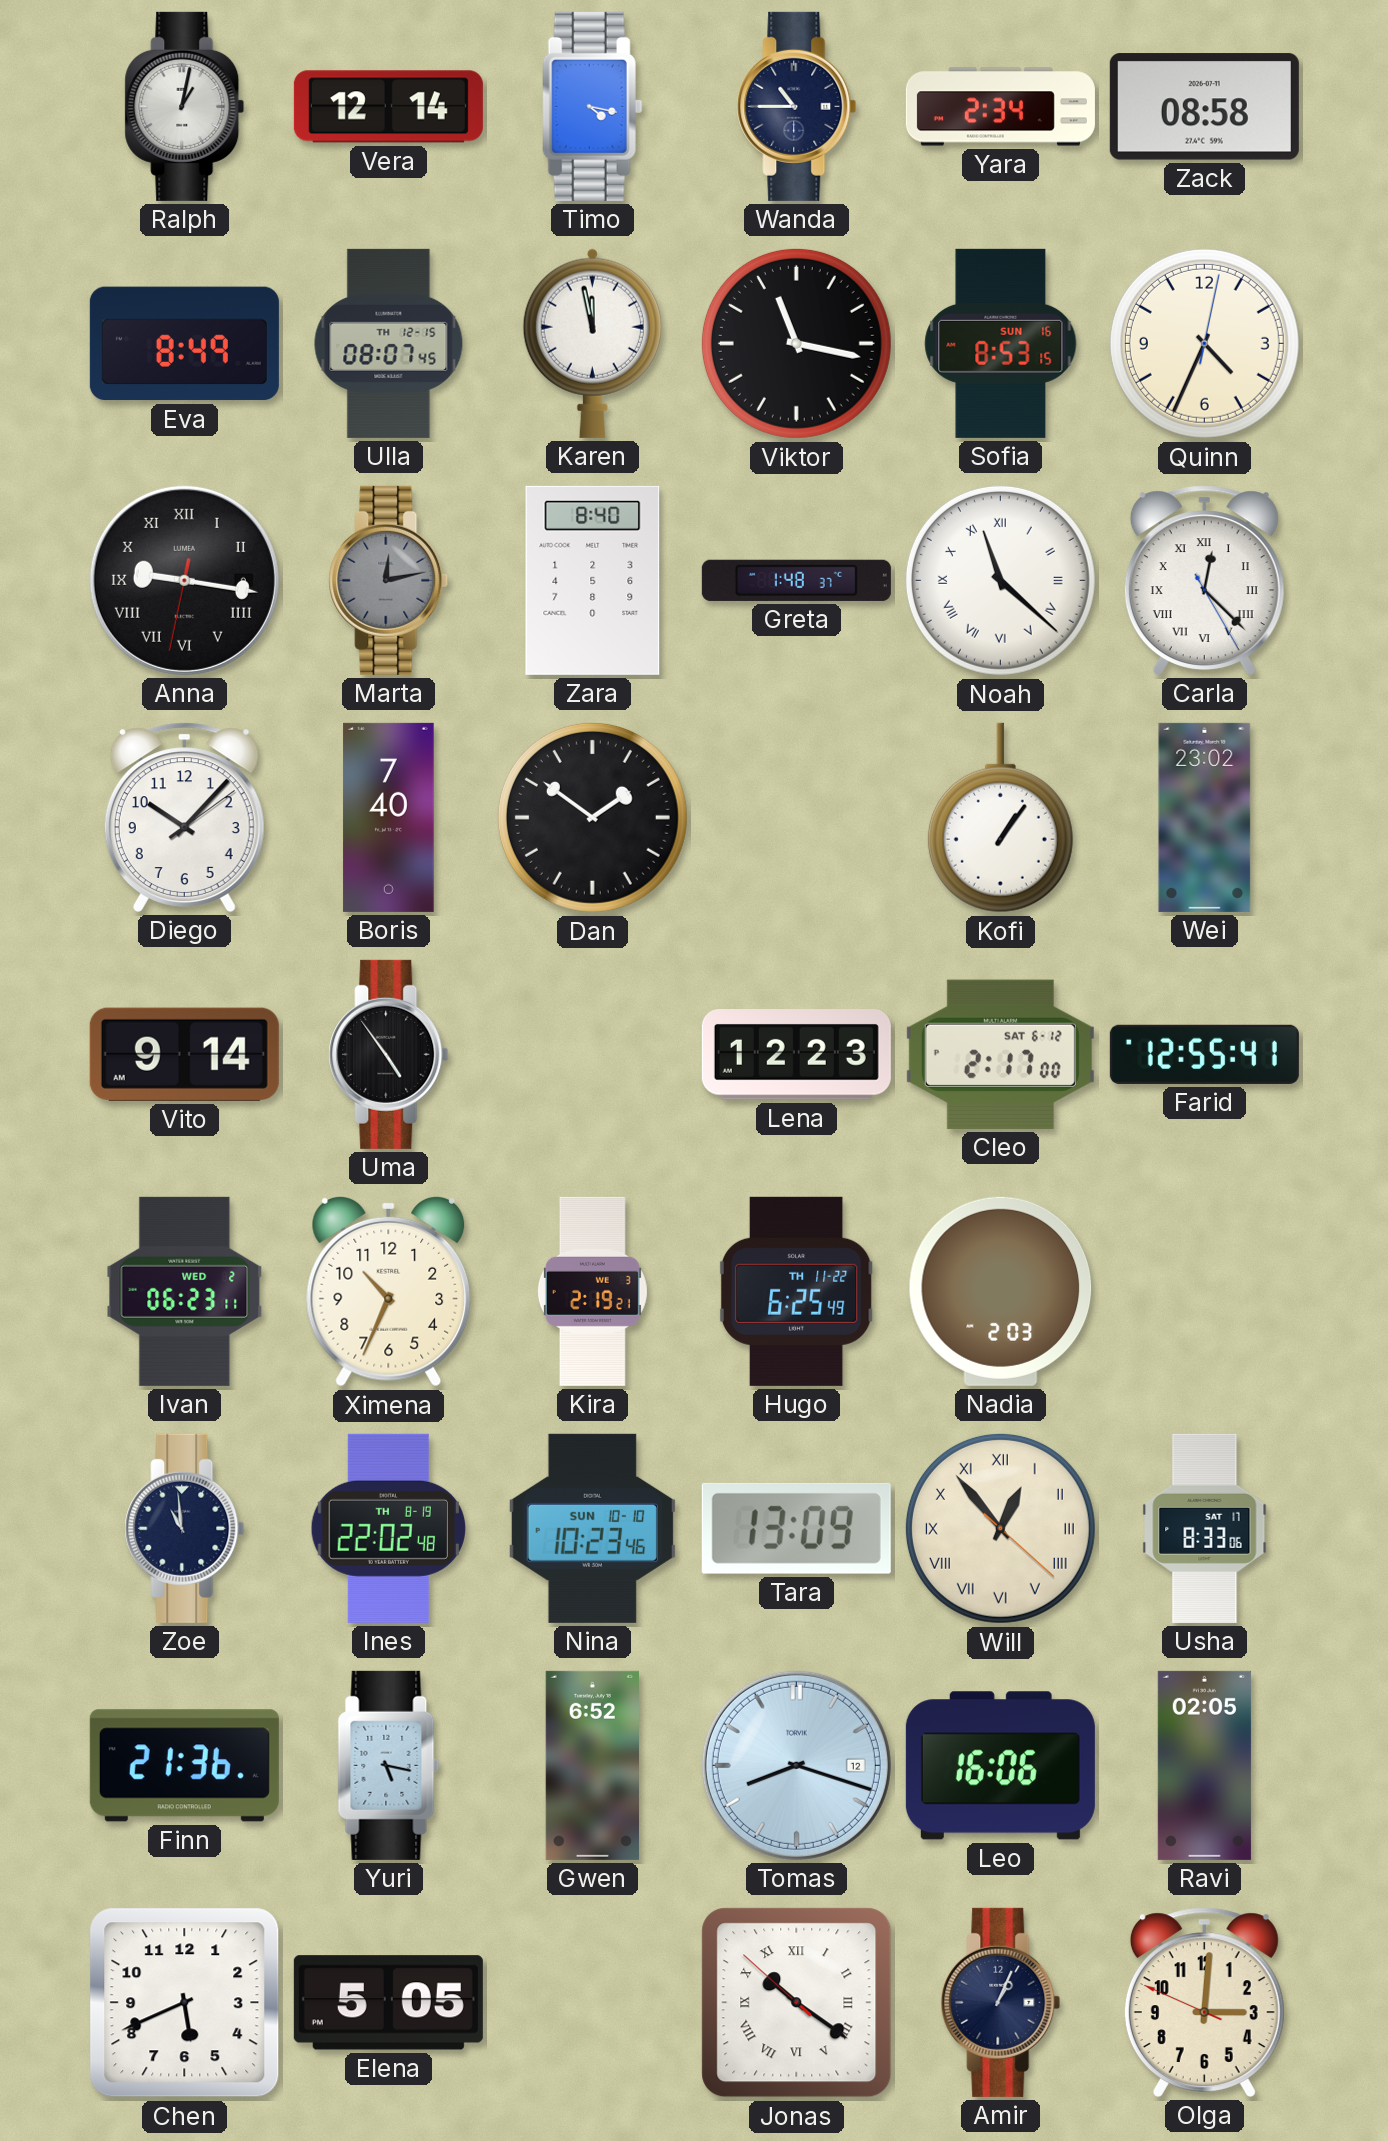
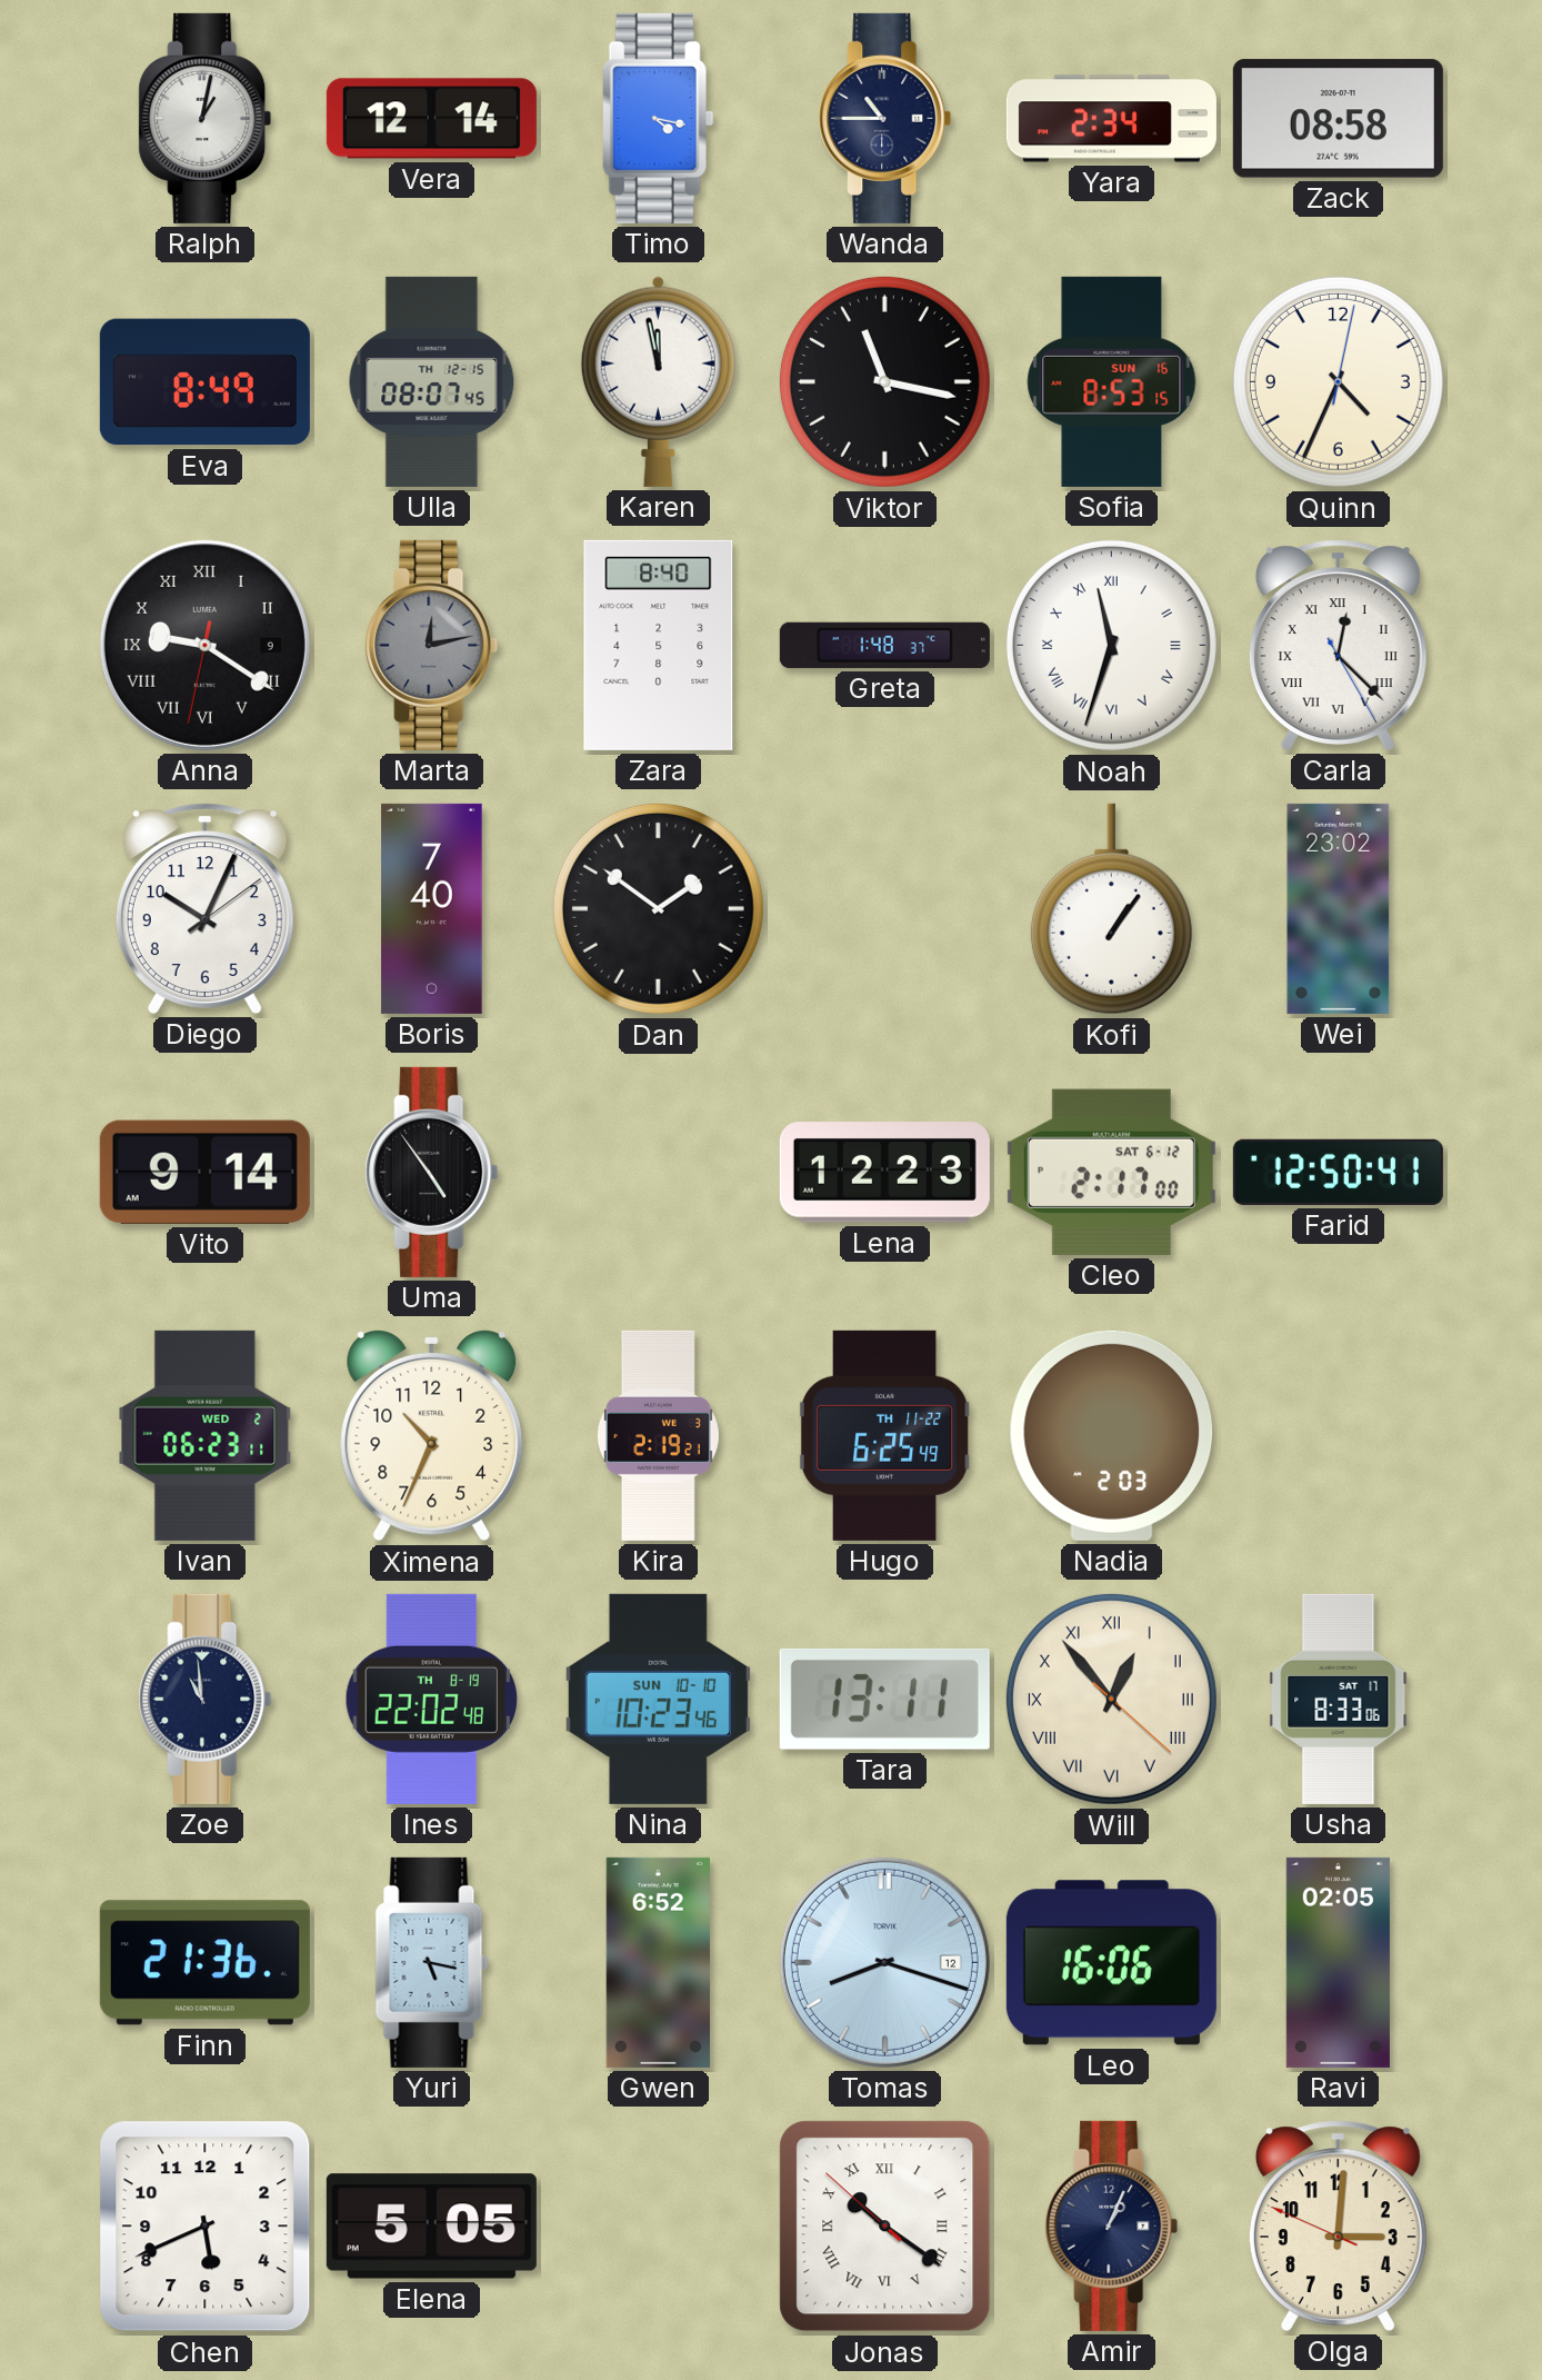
Anna: 9:16 -> 9:20 (204, 645)
Noah: 11:22 -> 11:33 (1111, 645)
Diego: 10:07 -> 10:04 (204, 908)
Farid: 12:55 -> 12:50 (1338, 1172)
Tara: 13:09 -> 13:11 (884, 1699)
